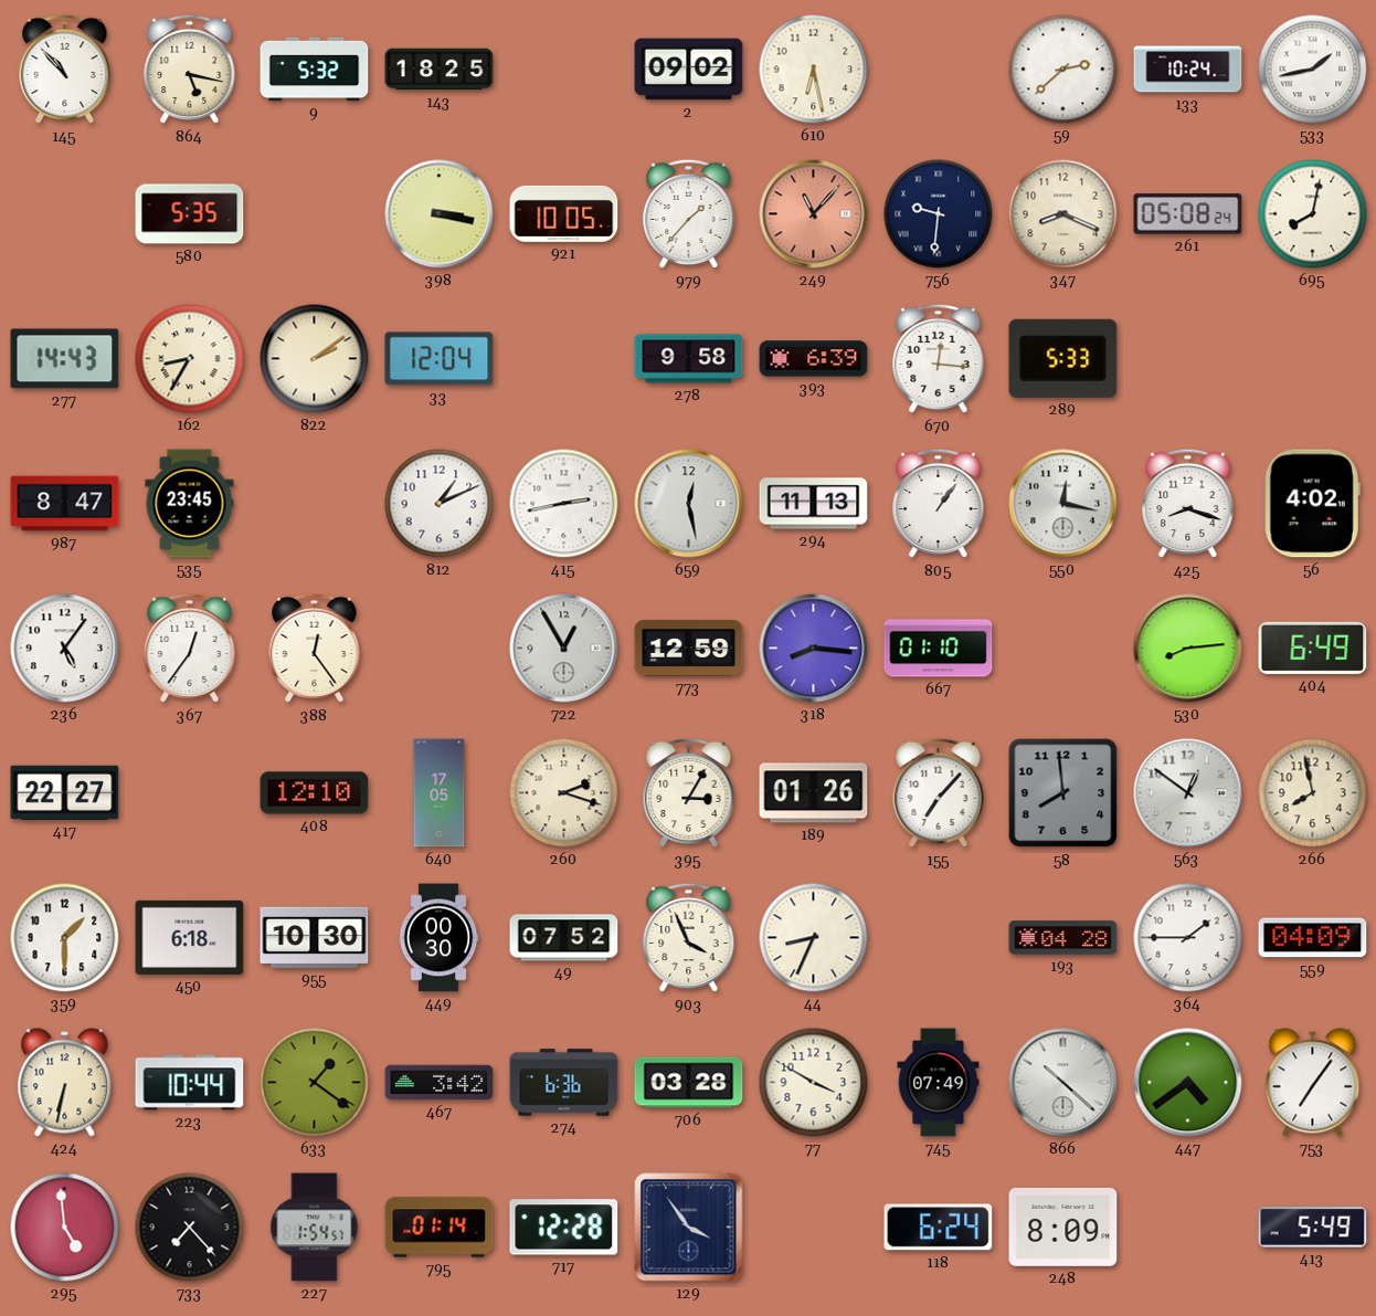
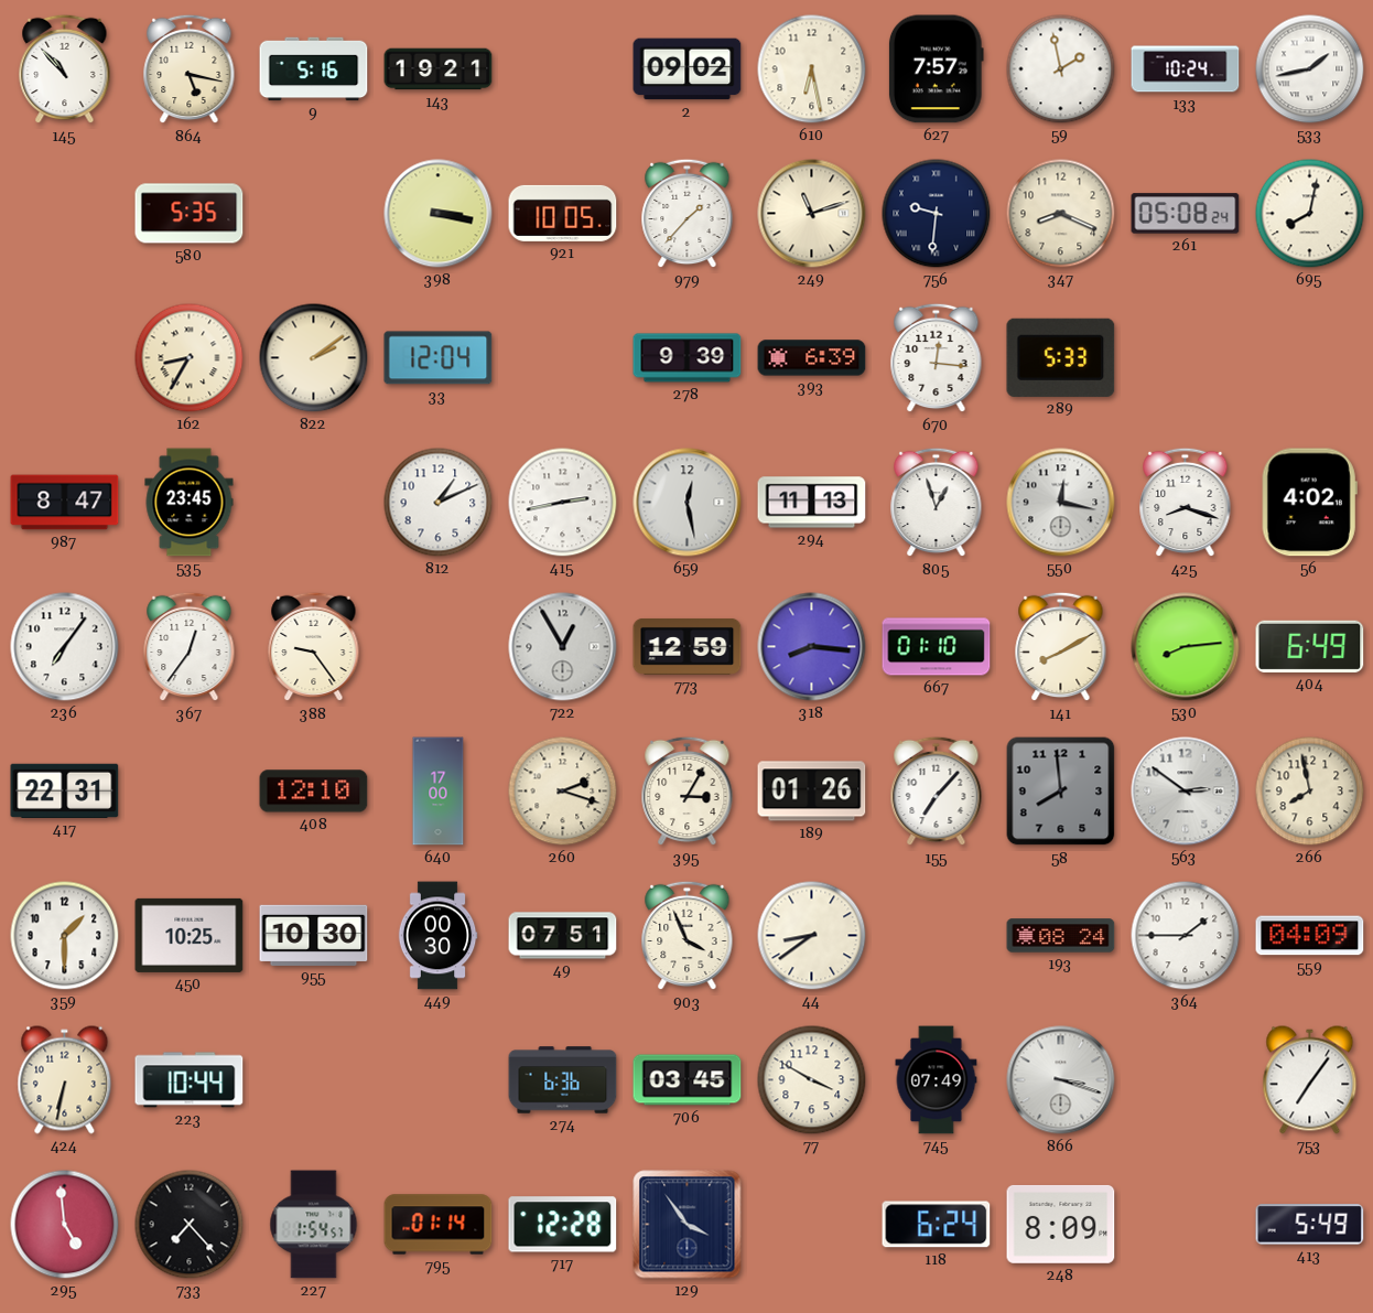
9: 5:32 -> 5:16 (314, 69)
143: 18:25 -> 19:21 (439, 69)
627: none -> 7:57 (936, 69)
59: 2:38 -> 1:58 (1061, 69)
249: 11:07 -> 11:12 (812, 214)
249 dial: salmon -> cream (812, 214)
277: 14:43 -> none (65, 359)
278: 9:58 -> 9:39 (688, 358)
805: 1:06 -> 12:57 (937, 503)
236: 5:06 -> 7:06 (65, 647)
388: 12:24 -> 9:24 (314, 647)
141: none -> 8:10 (1061, 647)
417: 22:27 -> 22:31 (65, 790)
640: 17:05 -> 17:00 (439, 792)
563: 12:51 -> 2:51 (1186, 792)
450: 6:18 -> 10:25 (190, 935)
49: 07:52 -> 07:51 (563, 936)
44: 8:34 -> 8:39 (812, 936)
193: 04:28 -> 08:24 (1061, 936)
633: 1:21 -> none (315, 1083)
467: 3:42 -> none (440, 1083)
706: 03:28 -> 03:45 (688, 1080)
866: 10:22 -> 3:18 (1061, 1080)
447: 4:39 -> none (1188, 1083)
